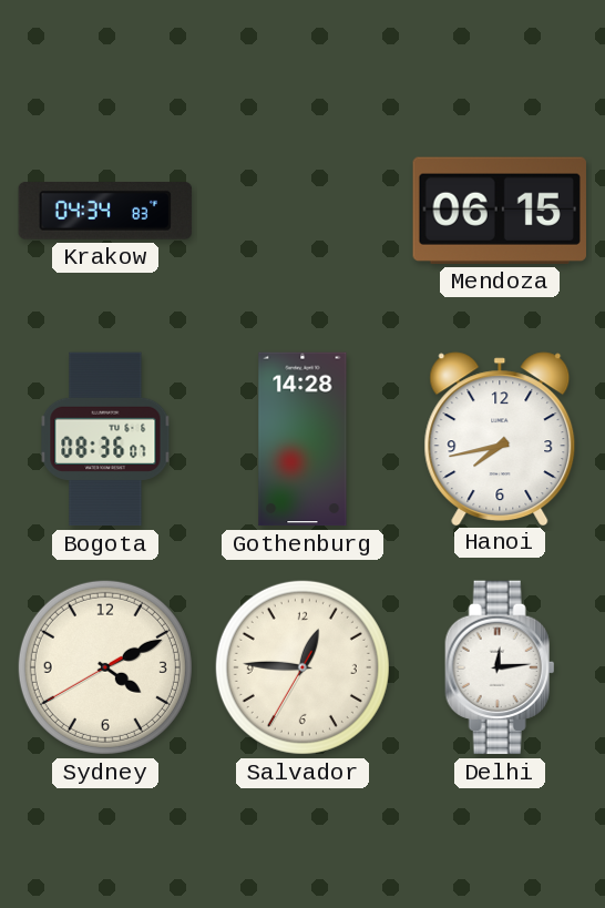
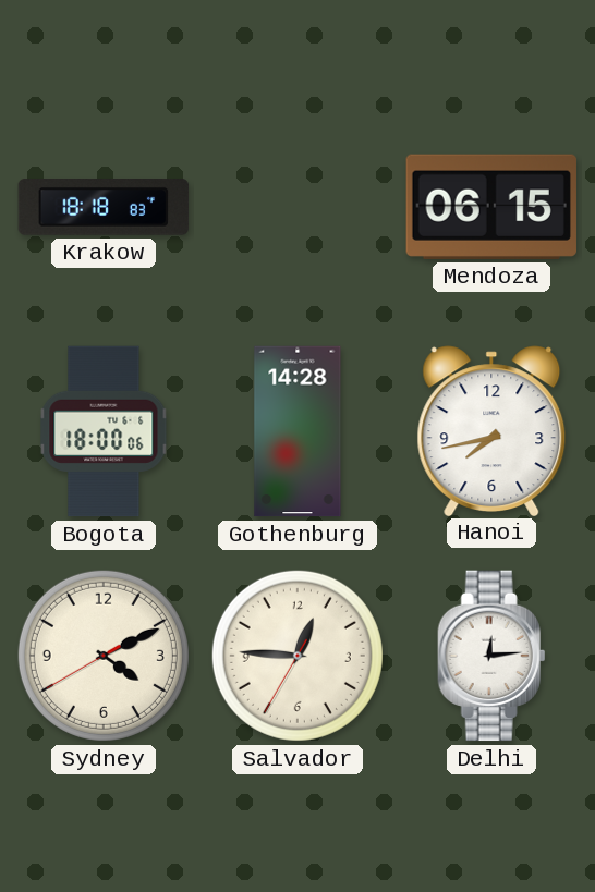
Krakow: 04:34 -> 18:18 (104, 208)
Bogota: 08:36 -> 18:00 (104, 431)
